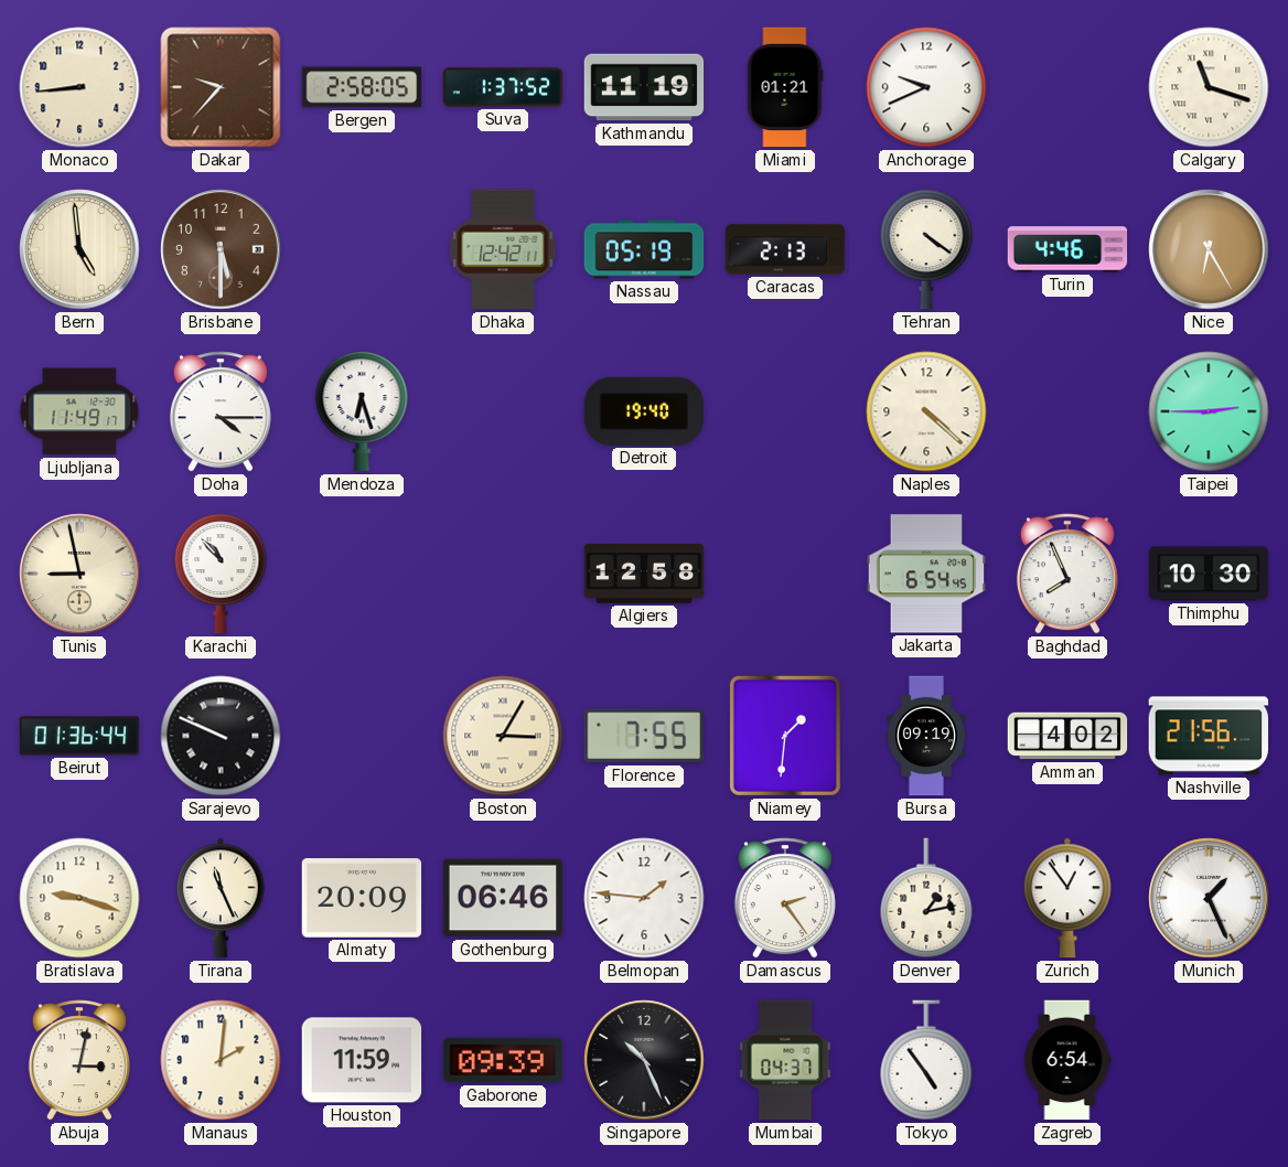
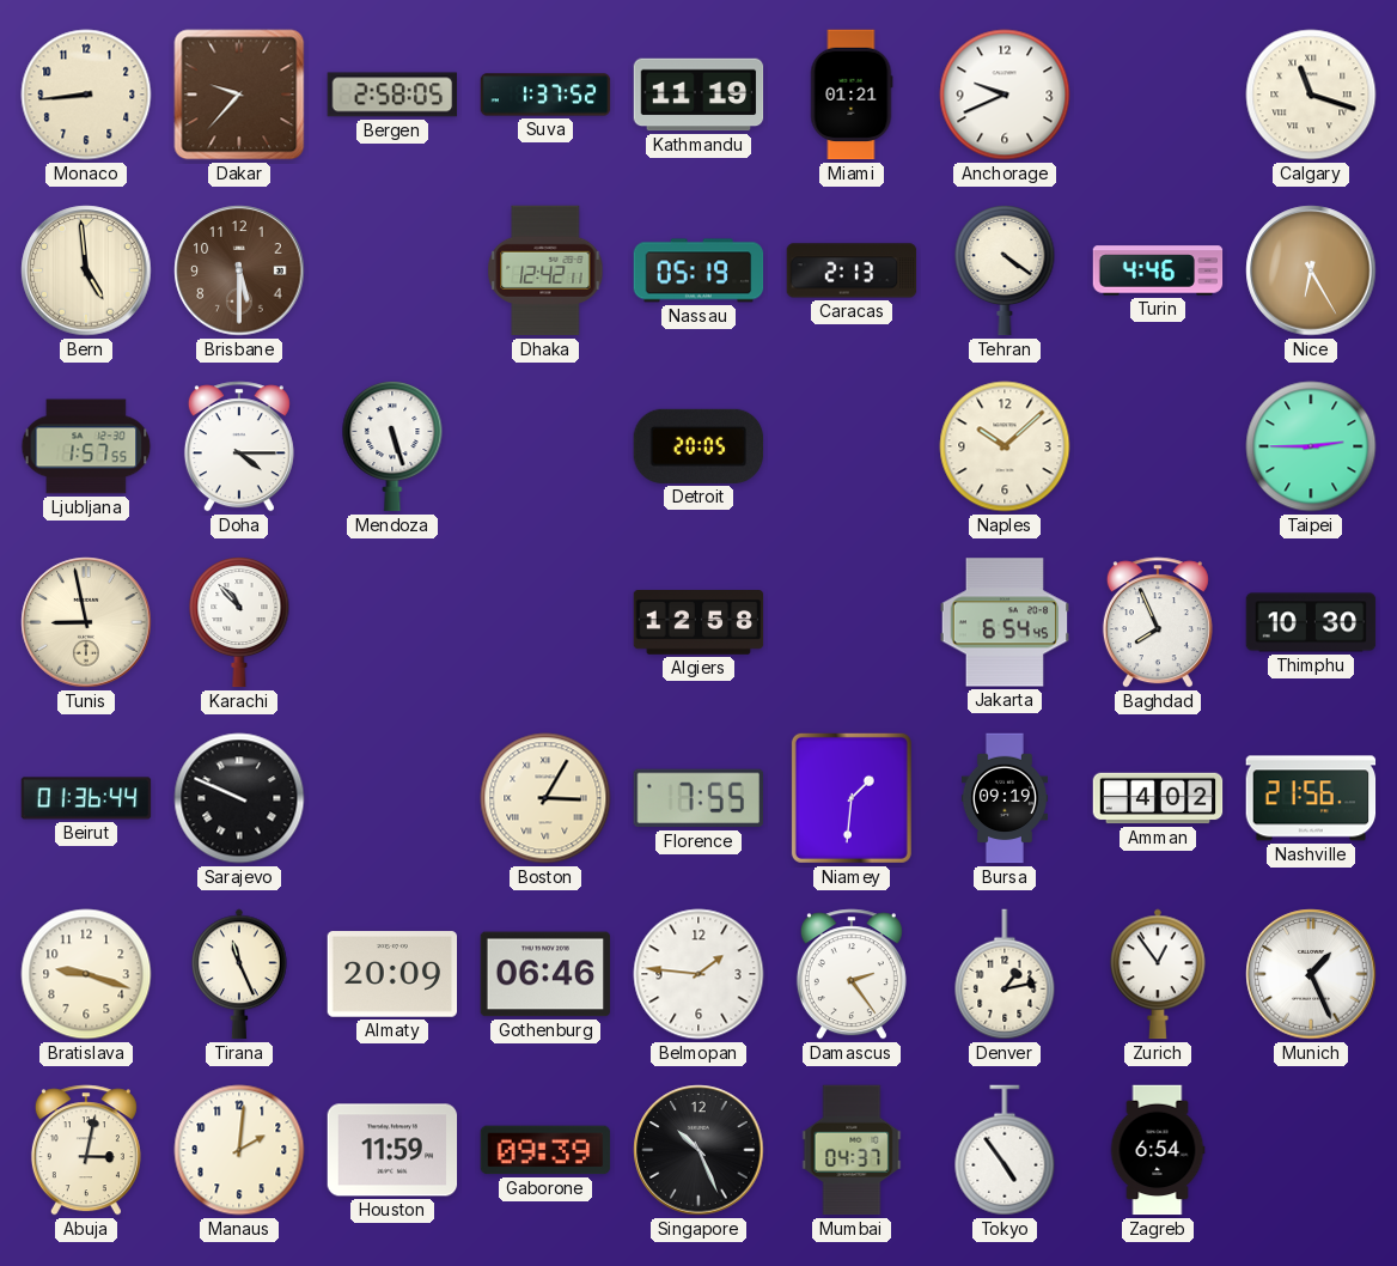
Ljubljana: 11:49 -> 1:57 (86, 446)
Mendoza: 6:27 -> 5:27 (392, 446)
Detroit: 19:40 -> 20:05 (698, 446)
Naples: 4:22 -> 10:08 (1005, 446)
